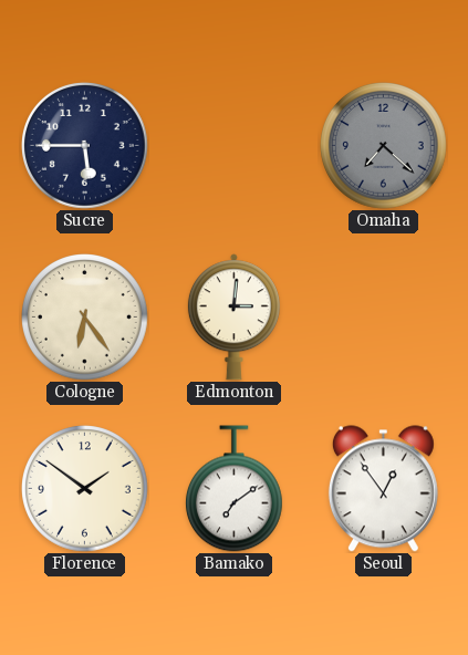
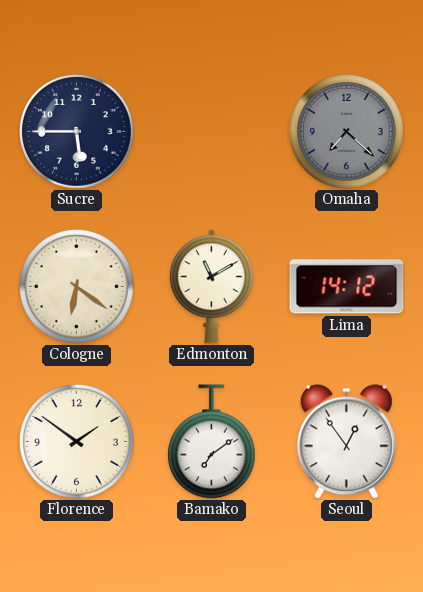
Cologne: 6:24 -> 6:21 (77, 287)
Edmonton: 3:01 -> 11:10 (211, 287)
Lima: none -> 14:12 (347, 287)
